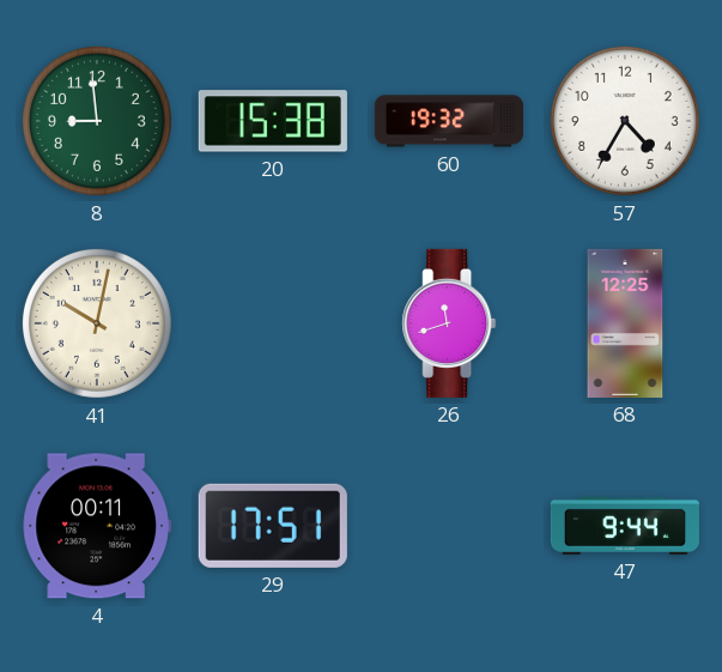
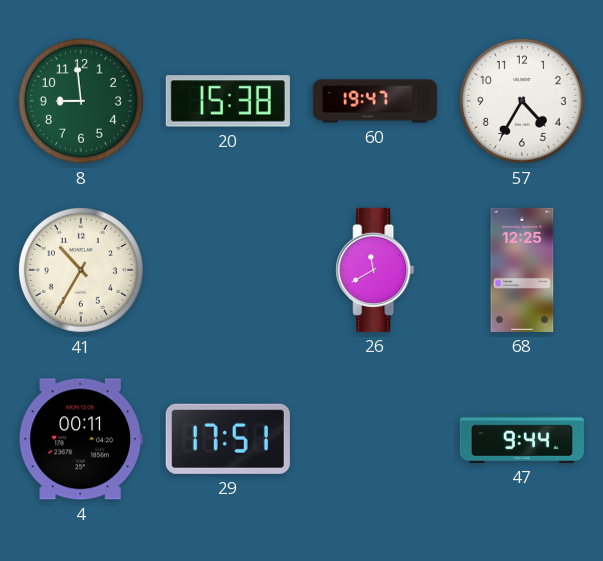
60: 19:32 -> 19:47 (375, 101)
41: 10:02 -> 10:35 (81, 270)
26: 11:42 -> 11:40 (375, 270)
